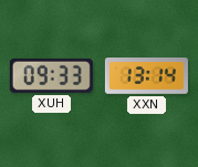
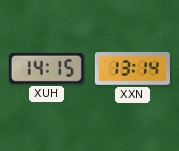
XUH: 09:33 -> 14:15 (46, 68)
